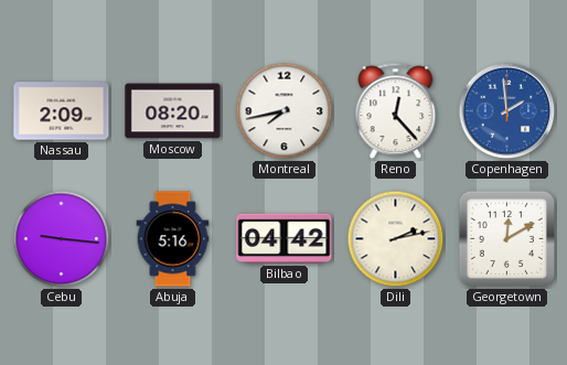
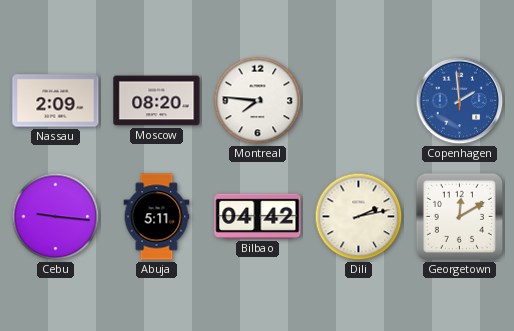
Montreal: 7:43 -> 7:46 (258, 101)
Reno: 12:23 -> none (396, 111)
Abuja: 5:16 -> 5:11 (157, 217)
